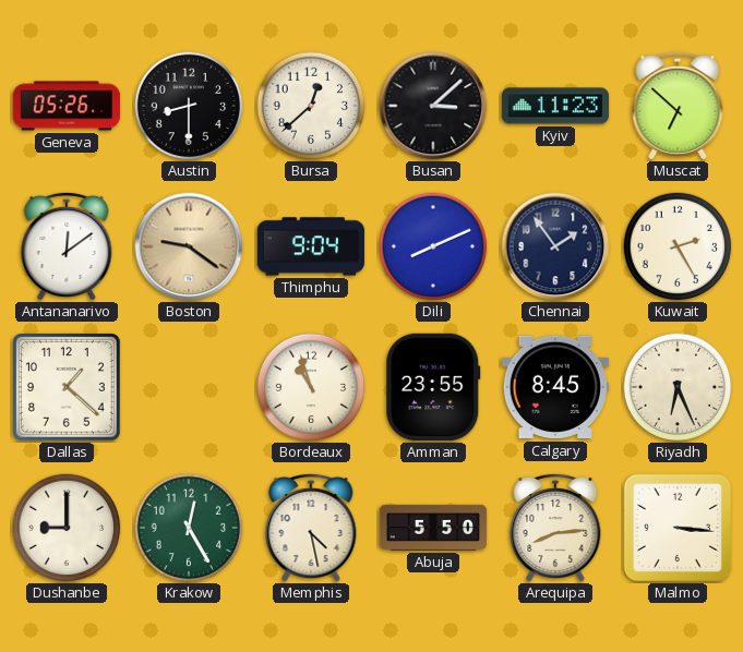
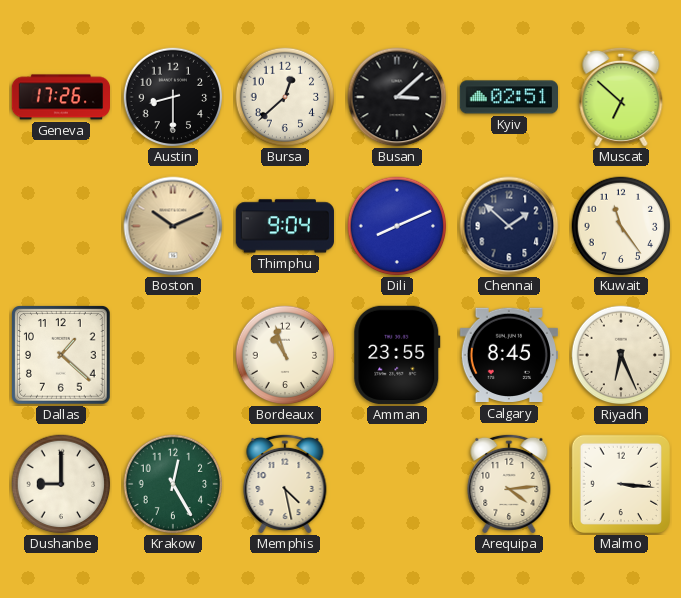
Geneva: 05:26 -> 17:26 (61, 97)
Kyiv: 11:23 -> 02:51 (508, 97)
Antananarivo: 12:09 -> none (67, 246)
Boston: 9:21 -> 10:11 (173, 226)
Chennai: 1:54 -> 1:52 (509, 226)
Kuwait: 2:25 -> 11:24 (621, 226)
Abuja: 5:50 -> none (433, 528)
Arequipa: 8:14 -> 4:14 (509, 484)
